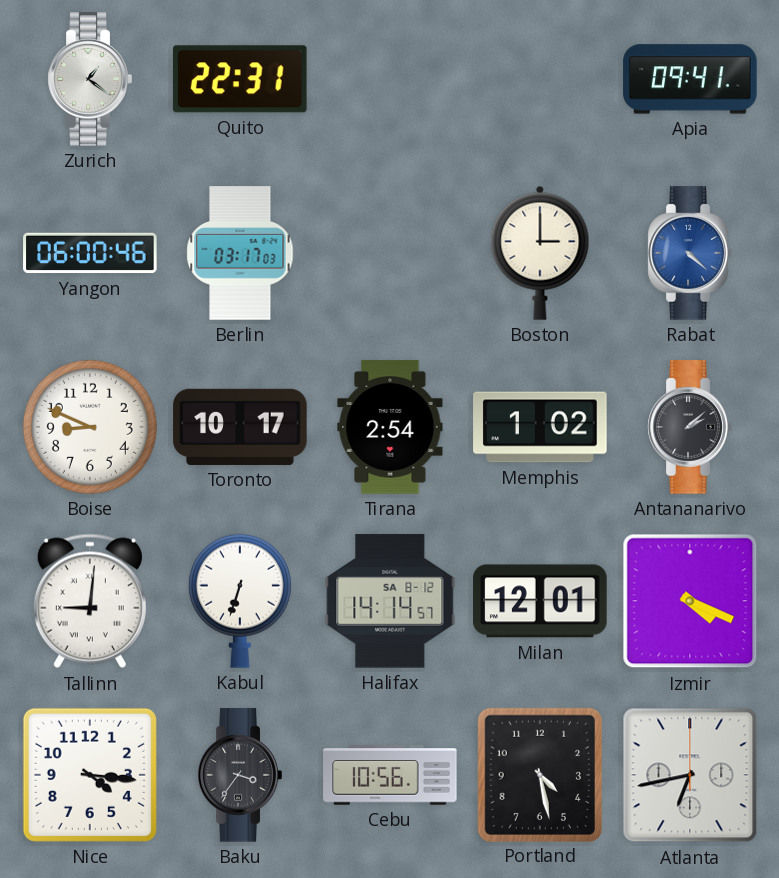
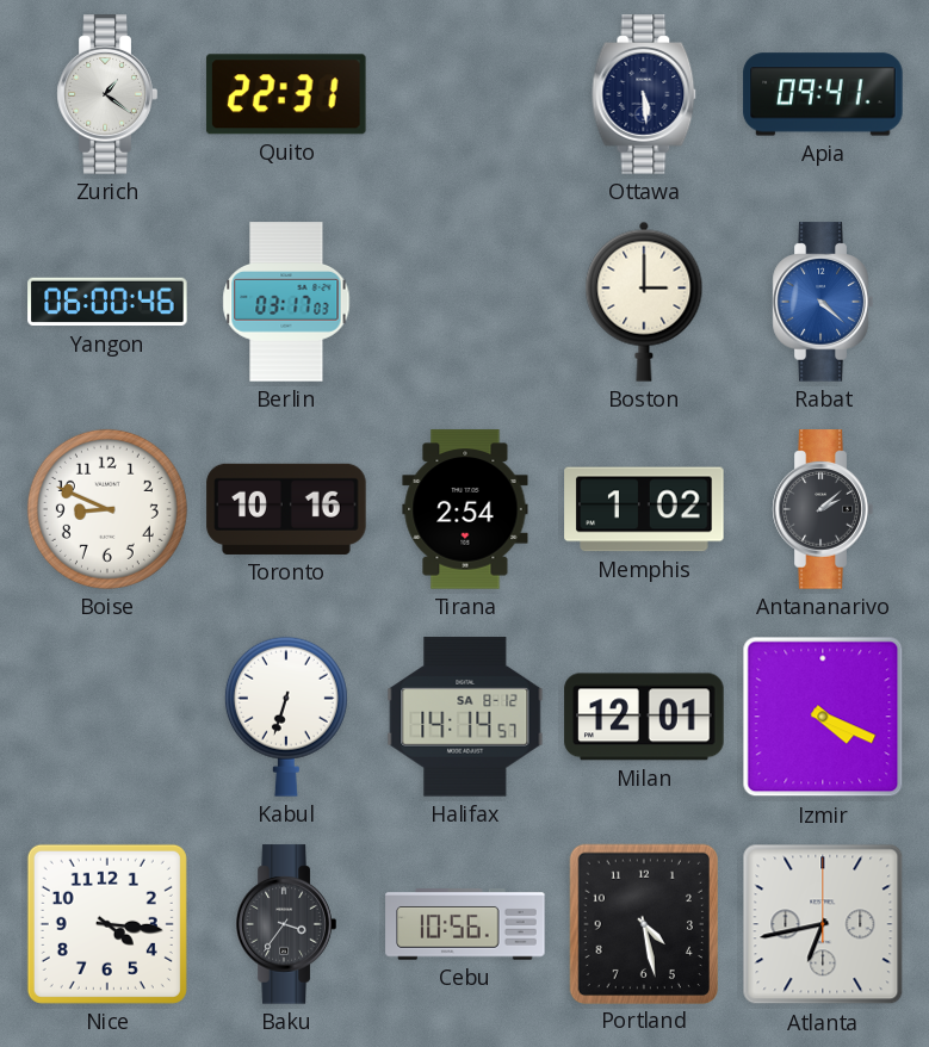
Ottawa: none -> 5:29 (644, 94)
Toronto: 10:17 -> 10:16 (286, 509)
Tallinn: 9:01 -> none (90, 601)
